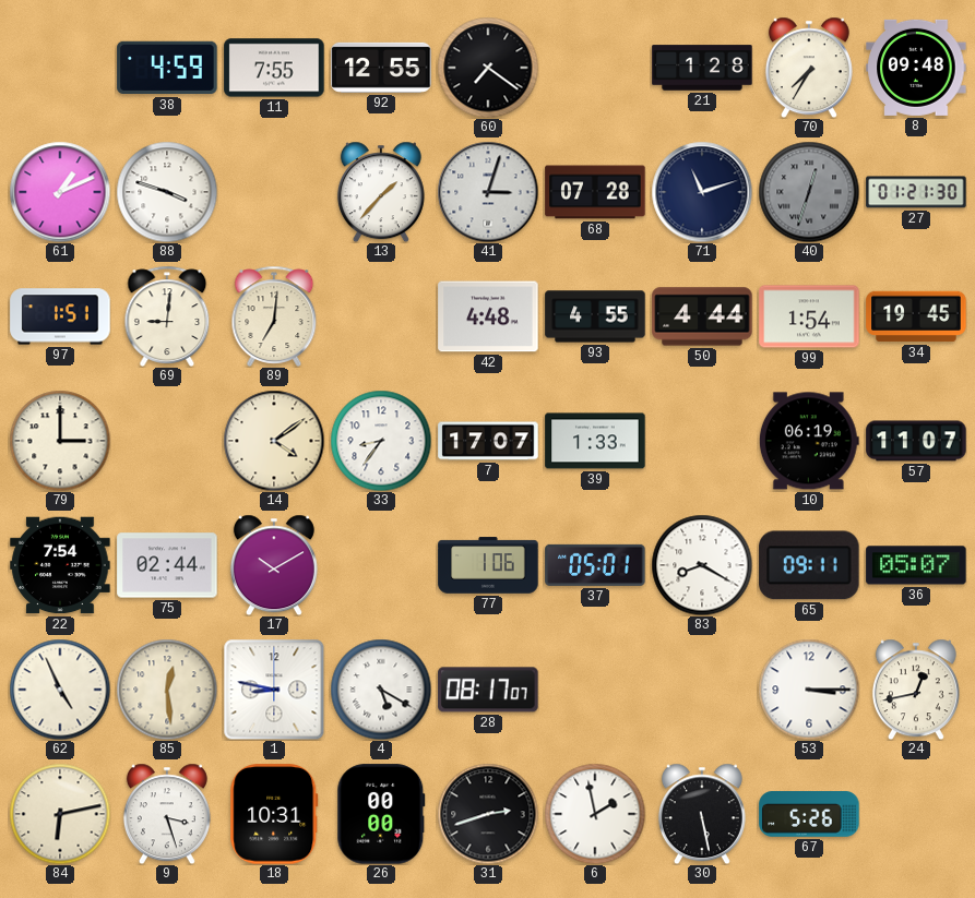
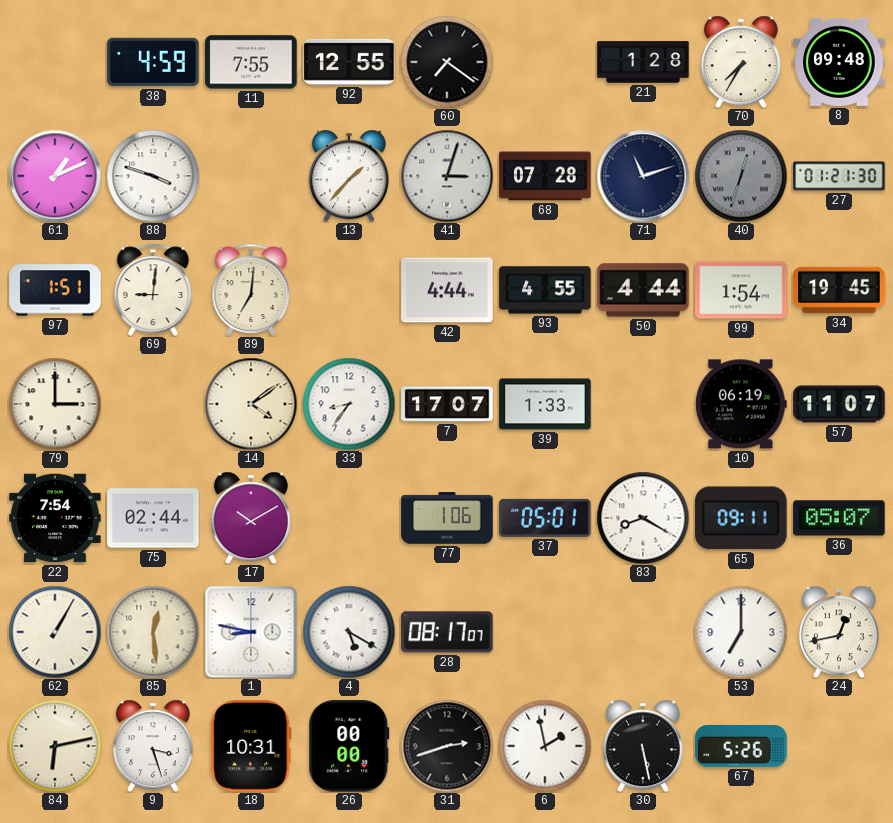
42: 4:48 -> 4:44 (447, 290)
62: 4:56 -> 1:05 (55, 632)
53: 3:15 -> 7:00 (741, 632)
